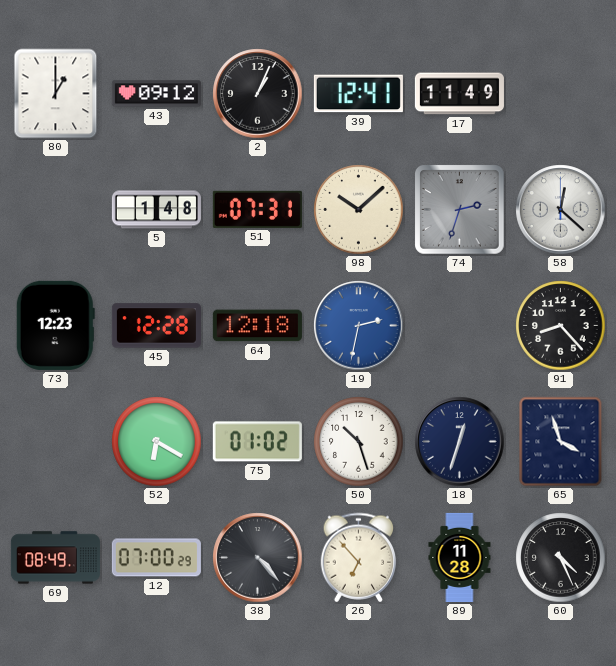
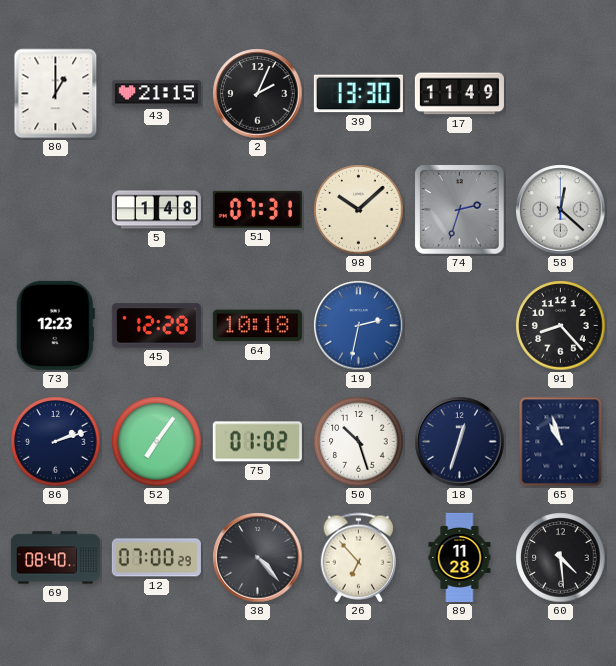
43: 09:12 -> 21:15 (156, 94)
2: 1:04 -> 2:04 (258, 94)
39: 12:41 -> 13:30 (358, 94)
64: 12:18 -> 10:18 (257, 326)
86: none -> 2:12 (56, 442)
52: 6:20 -> 7:06 (157, 442)
65: 3:57 -> 10:57 (561, 442)
69: 08:49 -> 08:40 (55, 558)
60: 4:26 -> 4:29 (561, 558)
